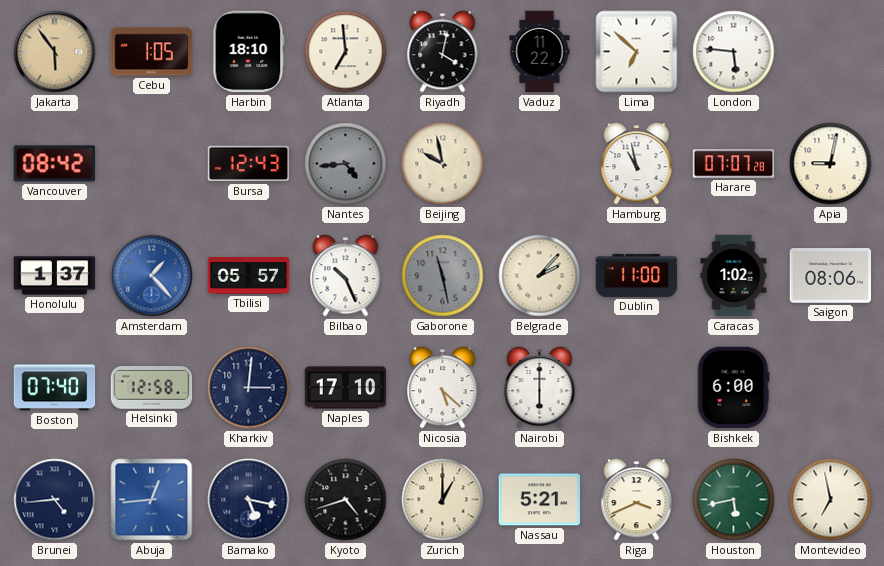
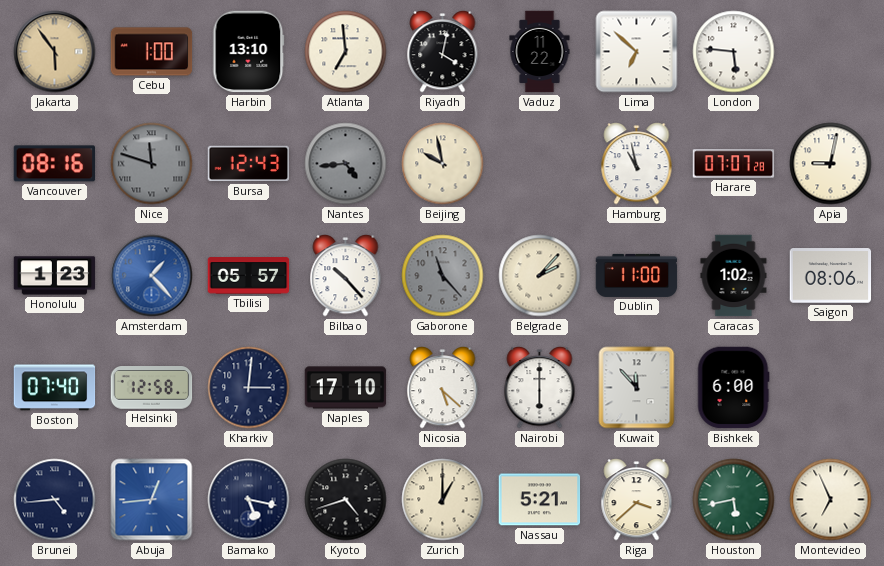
Cebu: 1:05 -> 1:00 (152, 52)
Harbin: 18:10 -> 13:10 (249, 52)
Vancouver: 08:42 -> 08:16 (55, 164)
Nice: none -> 11:48 (152, 164)
Honolulu: 1:37 -> 1:23 (55, 276)
Bilbao: 10:26 -> 10:23 (346, 276)
Gaborone: 11:28 -> 11:23 (443, 276)
Kuwait: none -> 11:53 (637, 388)
Riga: 3:41 -> 3:38 (637, 500)
Montevideo: 6:58 -> 6:56 (831, 500)
